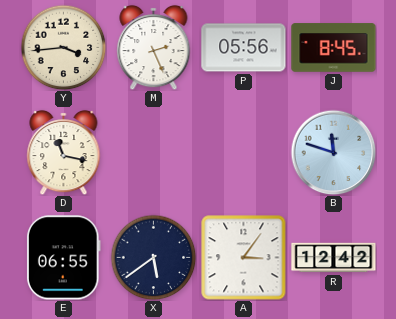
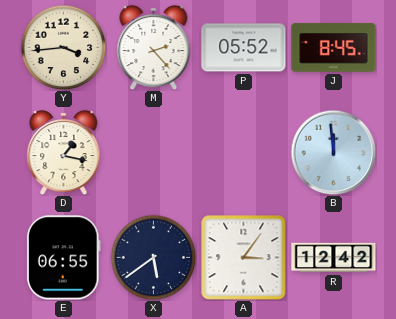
M: 2:26 -> 2:23 (154, 47)
P: 05:56 -> 05:52 (244, 48)
D: 11:17 -> 1:17 (64, 152)
B: 11:48 -> 11:59 (333, 152)
